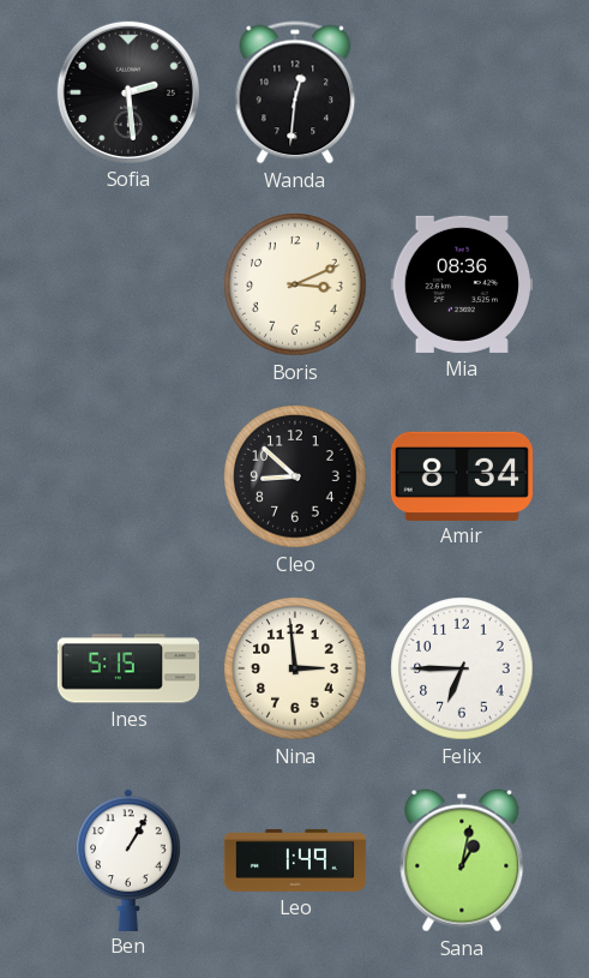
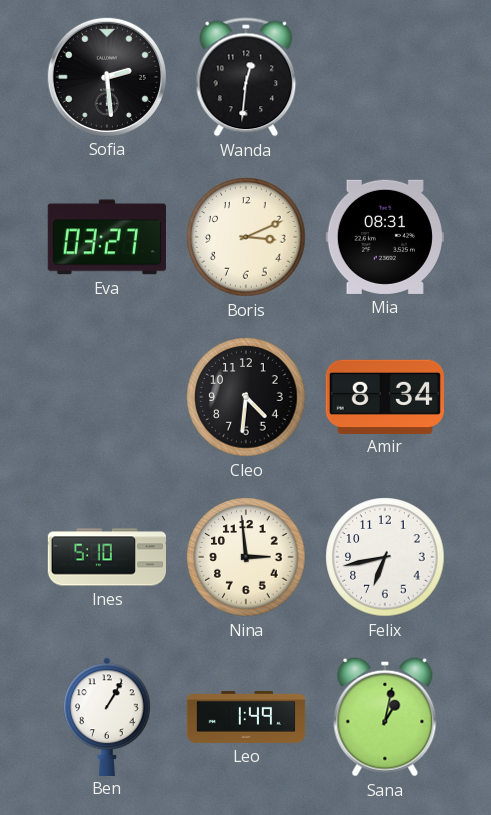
Eva: none -> 03:27 (107, 237)
Mia: 08:36 -> 08:31 (385, 237)
Cleo: 8:52 -> 4:31 (246, 397)
Ines: 5:15 -> 5:10 (106, 557)
Felix: 6:45 -> 6:43 (385, 557)
